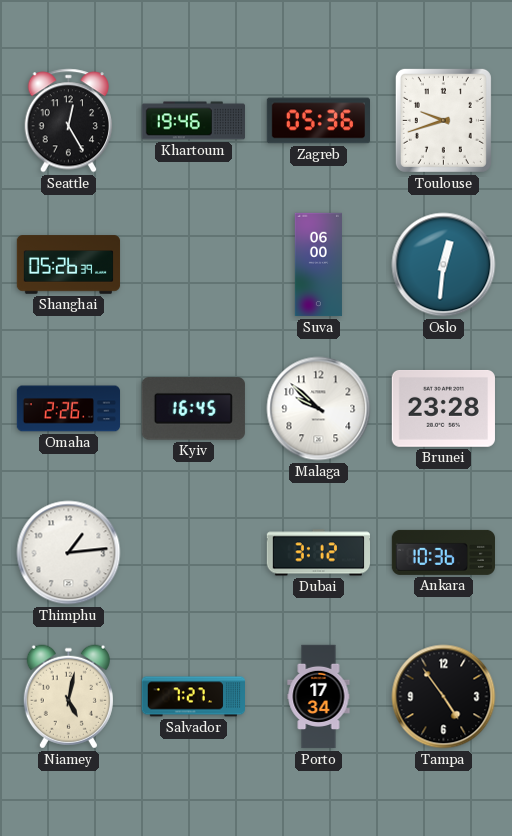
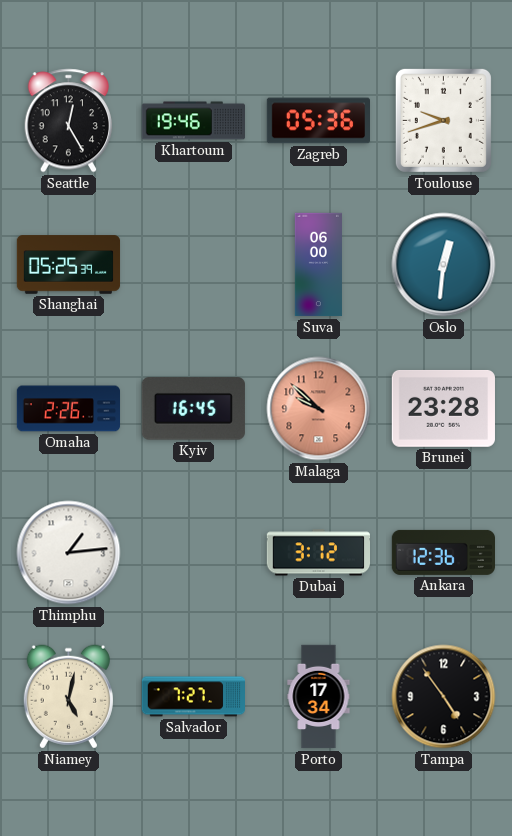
Shanghai: 05:26 -> 05:25 (69, 265)
Malaga dial: white -> salmon (319, 409)
Ankara: 10:36 -> 12:36 (443, 552)
